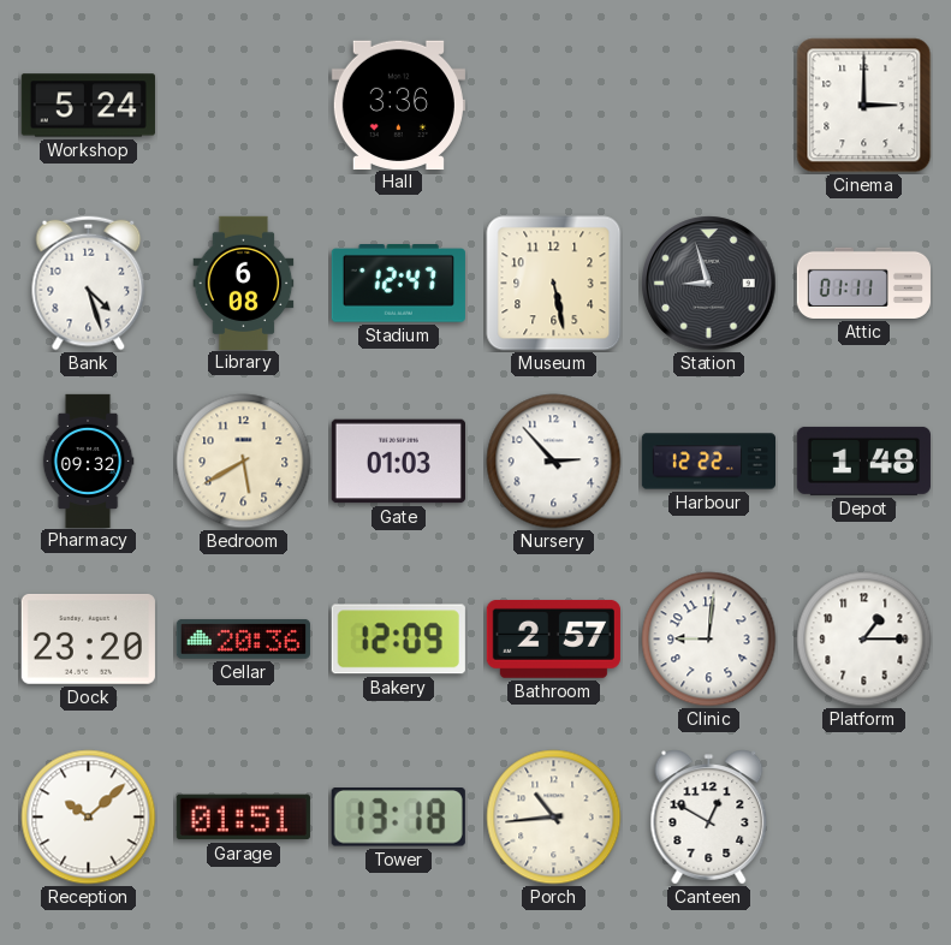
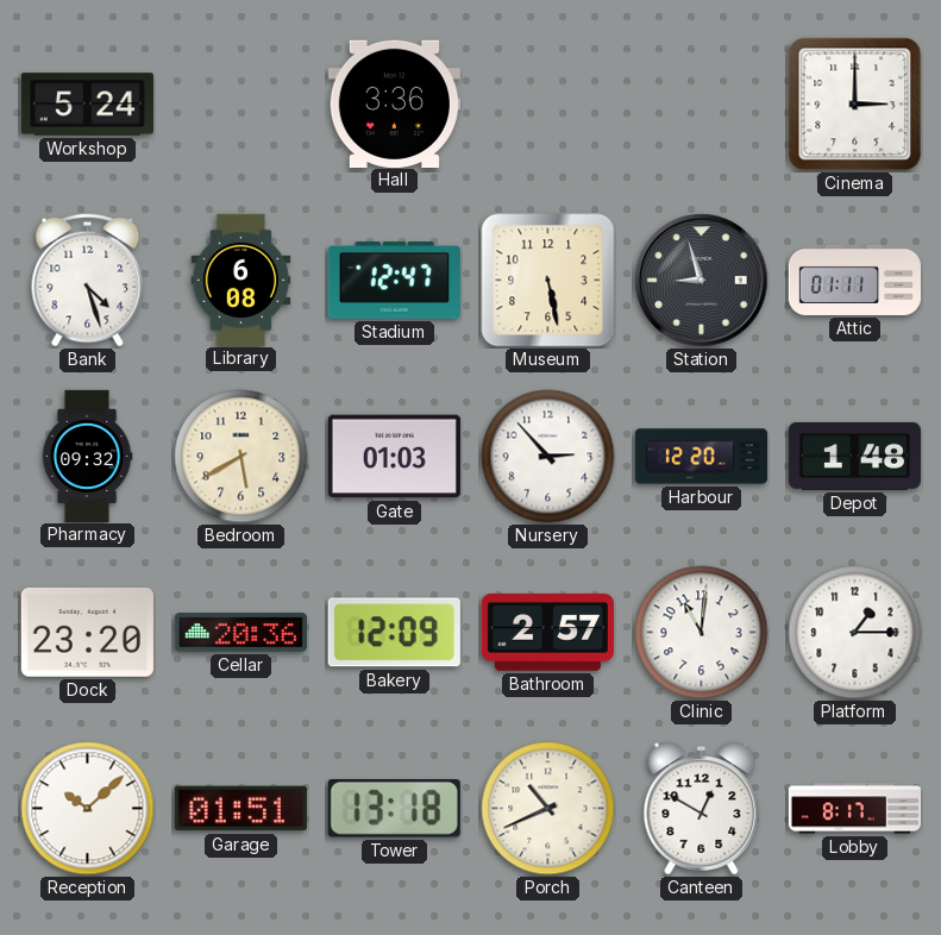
Harbour: 12:22 -> 12:20 (701, 457)
Clinic: 9:01 -> 11:01 (702, 633)
Porch: 10:44 -> 10:41 (548, 809)
Lobby: none -> 8:17 (854, 809)
